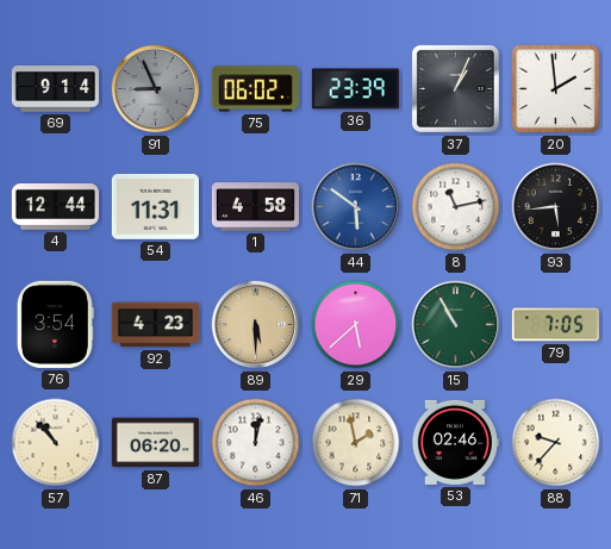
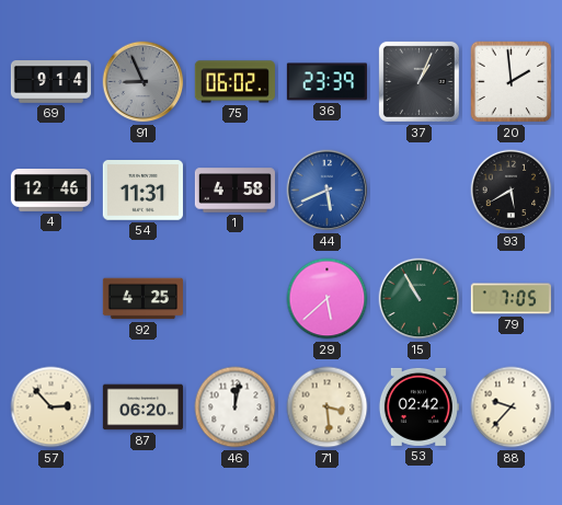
4: 12:44 -> 12:46 (50, 191)
44: 5:51 -> 5:41 (328, 191)
8: 11:13 -> none (456, 207)
93: 5:44 -> 5:40 (512, 191)
76: 3:54 -> none (55, 324)
92: 4:23 -> 4:25 (142, 299)
89: 5:30 -> none (256, 325)
57: 10:53 -> 2:53 (51, 408)
71: 1:58 -> 3:29 (328, 408)
53: 02:46 -> 02:42 (418, 406)
